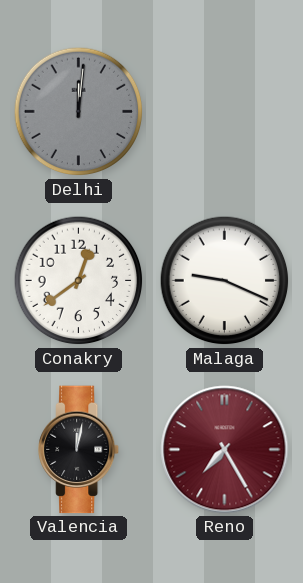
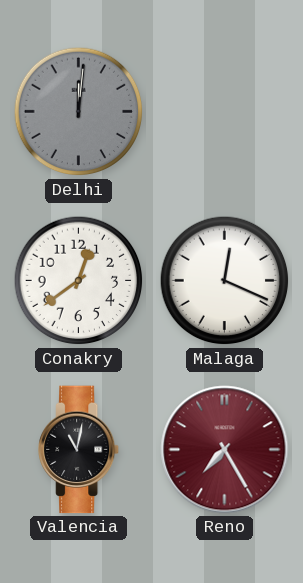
Malaga: 9:19 -> 12:19 (225, 281)
Valencia: 12:02 -> 11:02 (80, 450)
